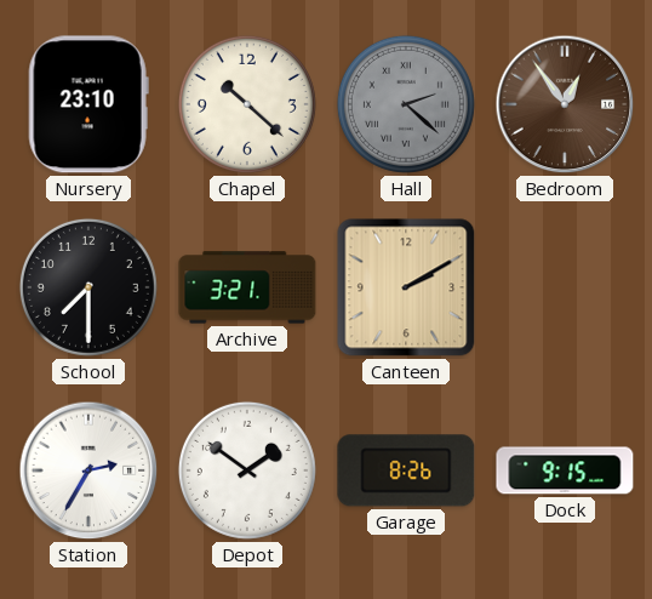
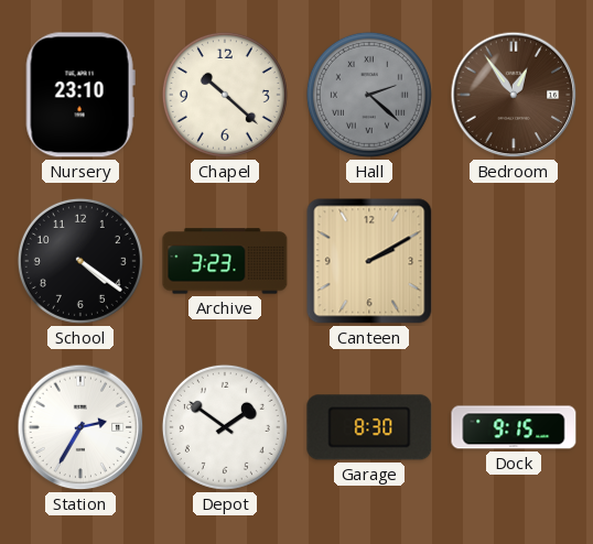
School: 7:30 -> 4:21 (80, 261)
Archive: 3:21 -> 3:23 (225, 261)
Garage: 8:26 -> 8:30 (369, 427)
